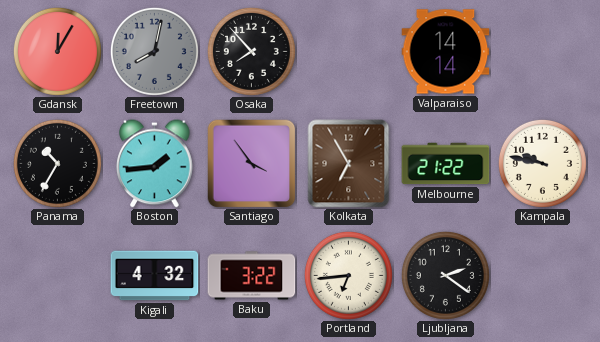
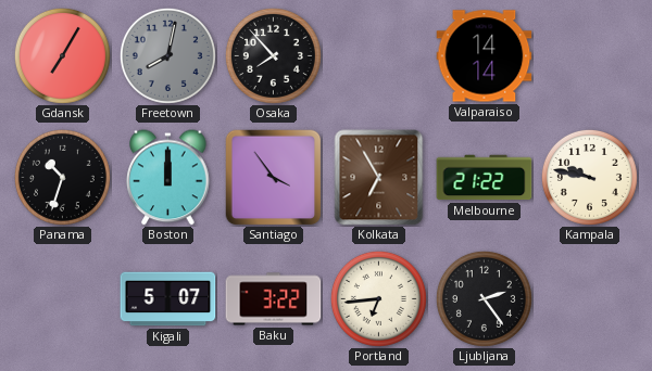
Gdansk: 12:05 -> 7:05 (62, 55)
Panama: 10:35 -> 10:33 (62, 177)
Boston: 1:44 -> 12:00 (168, 178)
Kigali: 4:32 -> 5:07 (168, 299)
Ljubljana: 2:21 -> 2:24 (484, 298)
